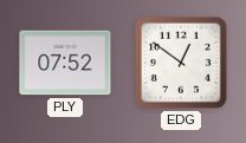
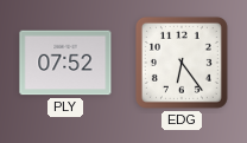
EDG: 12:51 -> 6:24 (182, 63)
